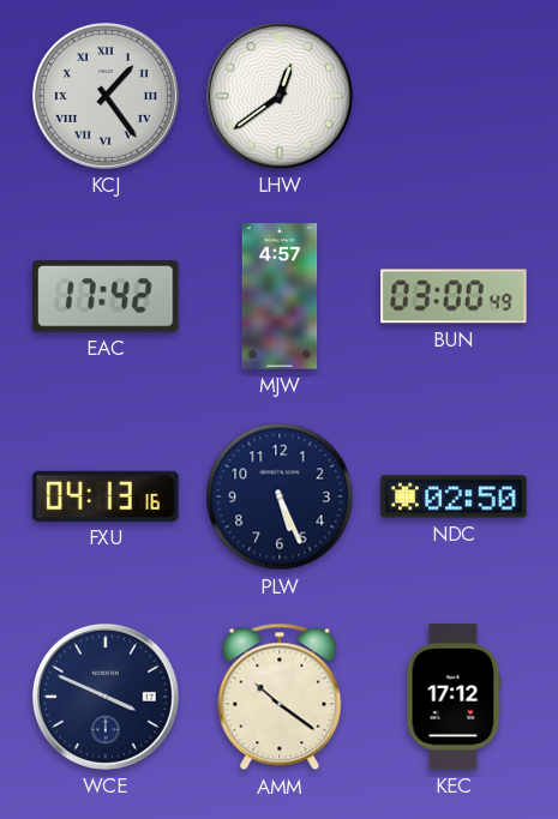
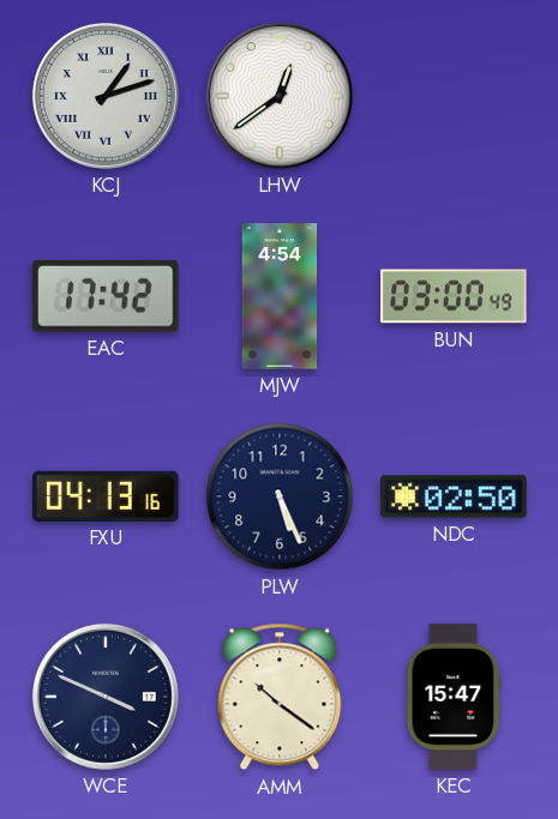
KCJ: 1:24 -> 1:12 (106, 96)
MJW: 4:57 -> 4:54 (280, 296)
KEC: 17:12 -> 15:47 (454, 697)
